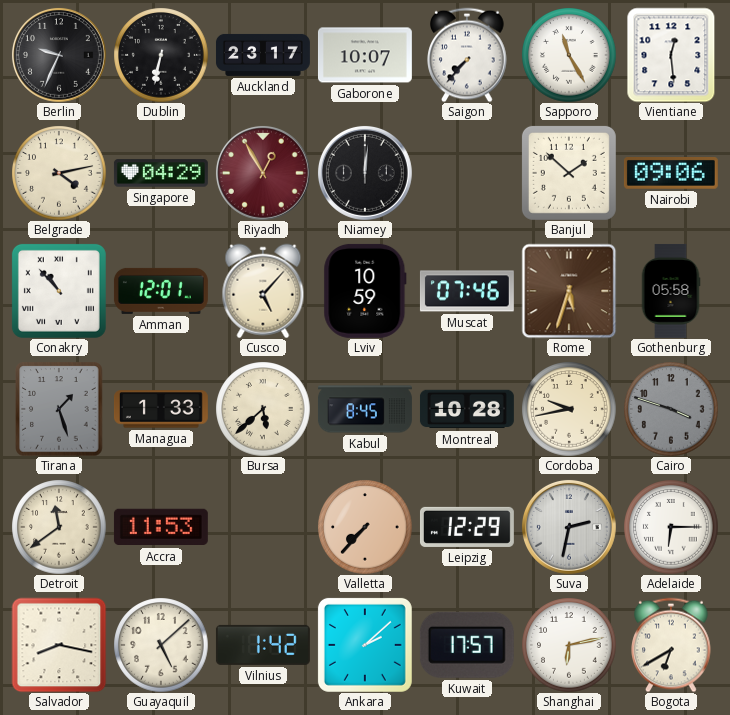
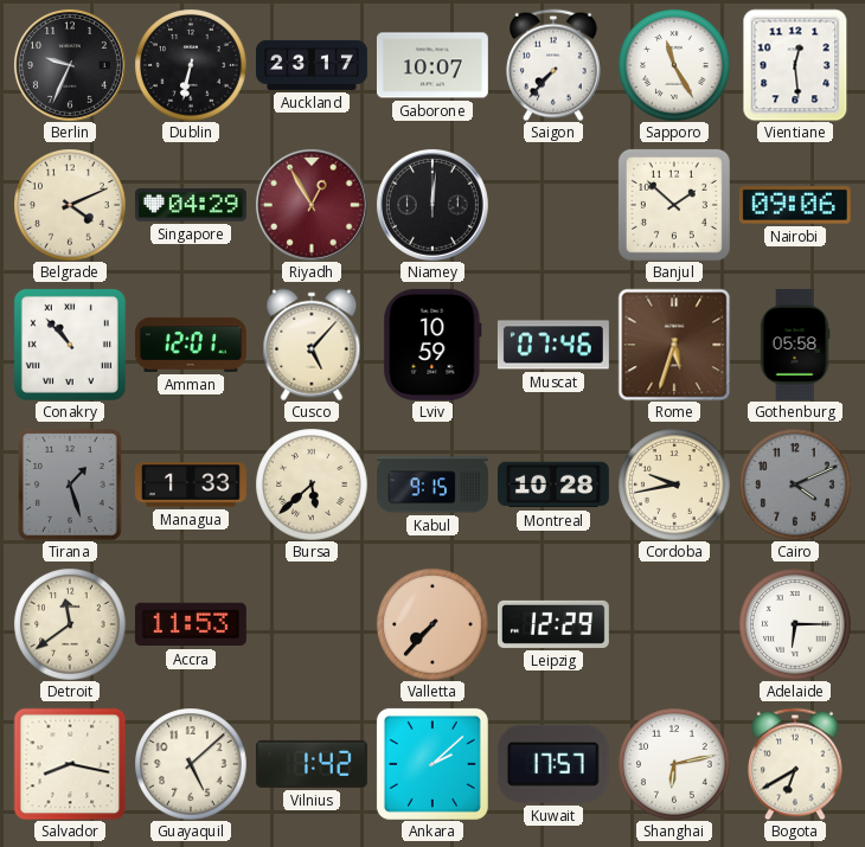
Belgrade: 4:13 -> 4:11 (70, 205)
Kabul: 8:45 -> 9:15 (432, 485)
Cairo: 3:48 -> 4:11 (795, 485)
Suva: 2:32 -> none (569, 527)
